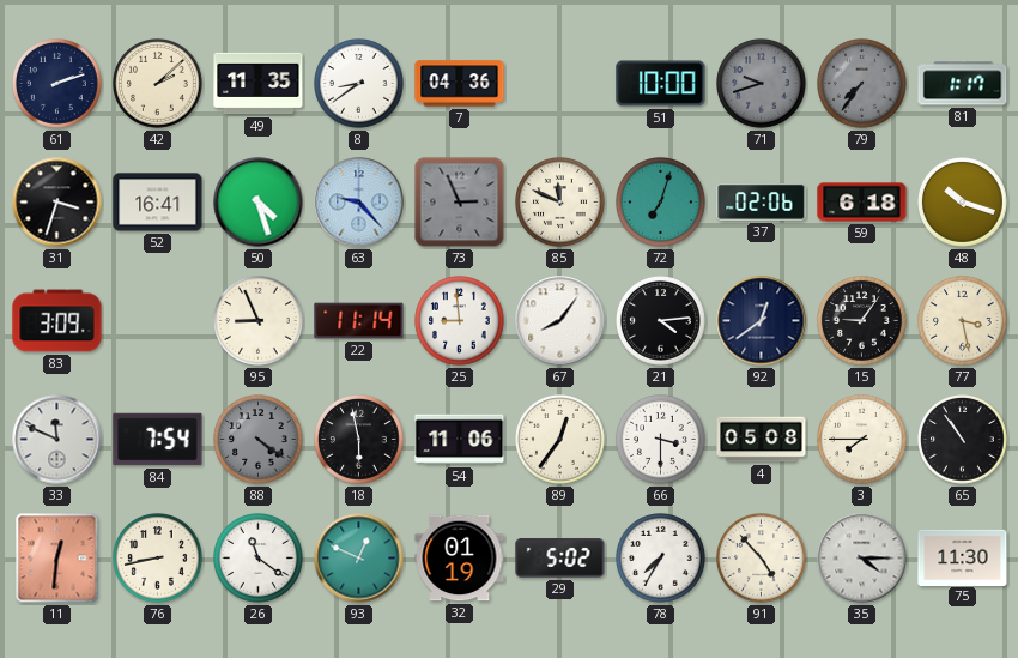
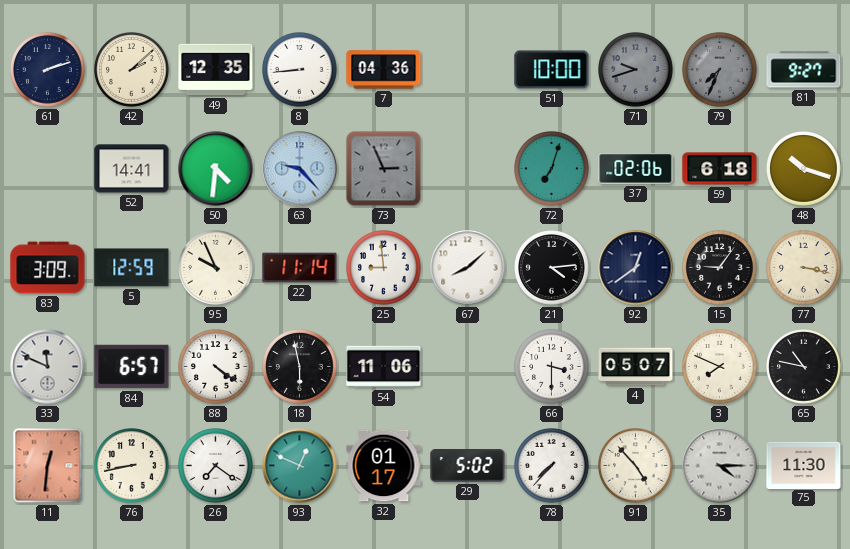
49: 11:35 -> 12:35 (216, 70)
8: 8:39 -> 8:44 (300, 70)
79: 7:36 -> 7:34 (720, 70)
81: 1:17 -> 9:27 (804, 70)
31: 3:33 -> none (57, 203)
52: 16:41 -> 14:41 (132, 169)
50: 4:27 -> 4:31 (216, 169)
85: 11:49 -> none (560, 203)
5: none -> 12:59 (132, 268)
95: 8:56 -> 9:56 (216, 268)
67: 8:06 -> 8:08 (468, 268)
77: 3:28 -> 3:17 (804, 268)
84: 7:54 -> 6:57 (132, 367)
88 dial: grey -> white (216, 367)
89: 12:36 -> none (560, 440)
4: 05:08 -> 05:07 (636, 367)
3: 7:45 -> 7:49 (720, 367)
65: 10:54 -> 10:47 (804, 367)
26: 11:21 -> 7:21 (216, 466)
32: 01:19 -> 01:17 (384, 466)
78: 7:35 -> 7:37 (552, 466)
